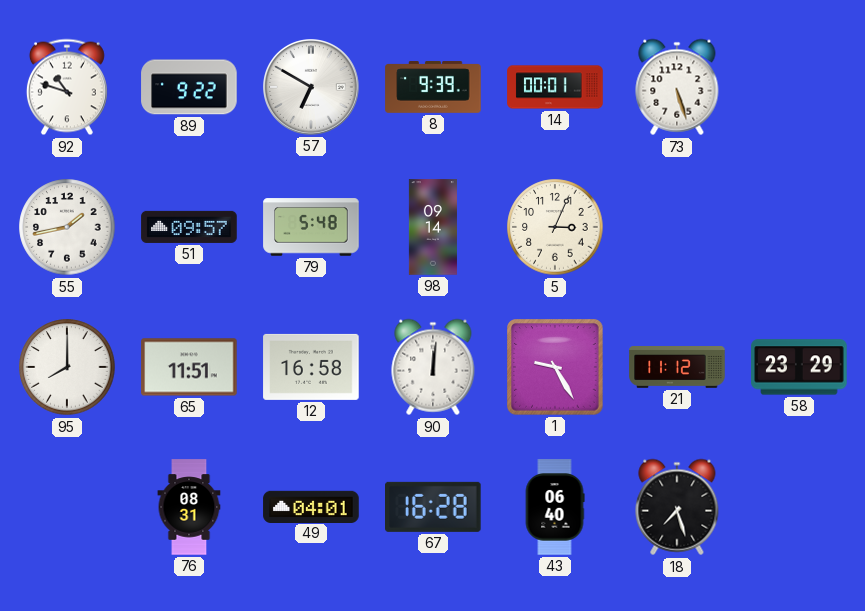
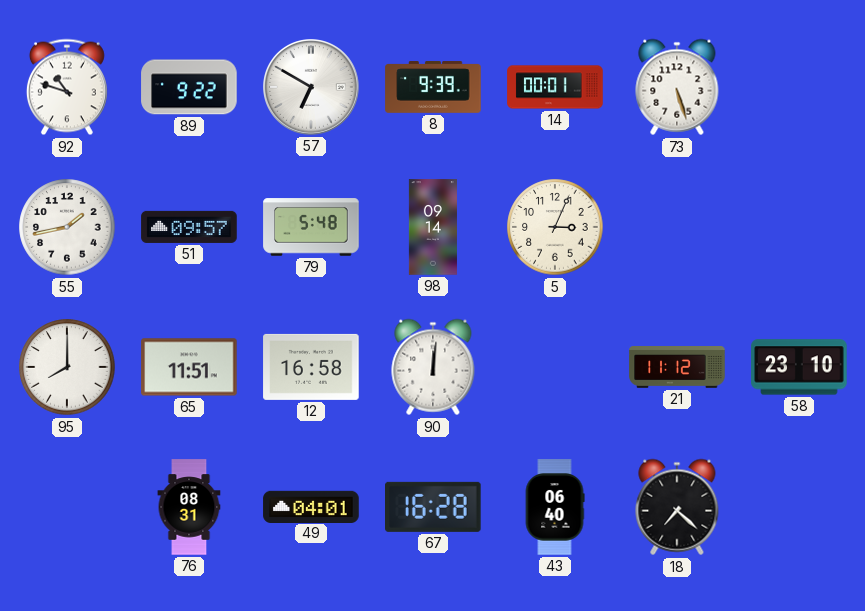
1: 9:25 -> none (555, 367)
58: 23:29 -> 23:10 (799, 367)
18: 7:27 -> 7:22 (677, 507)
